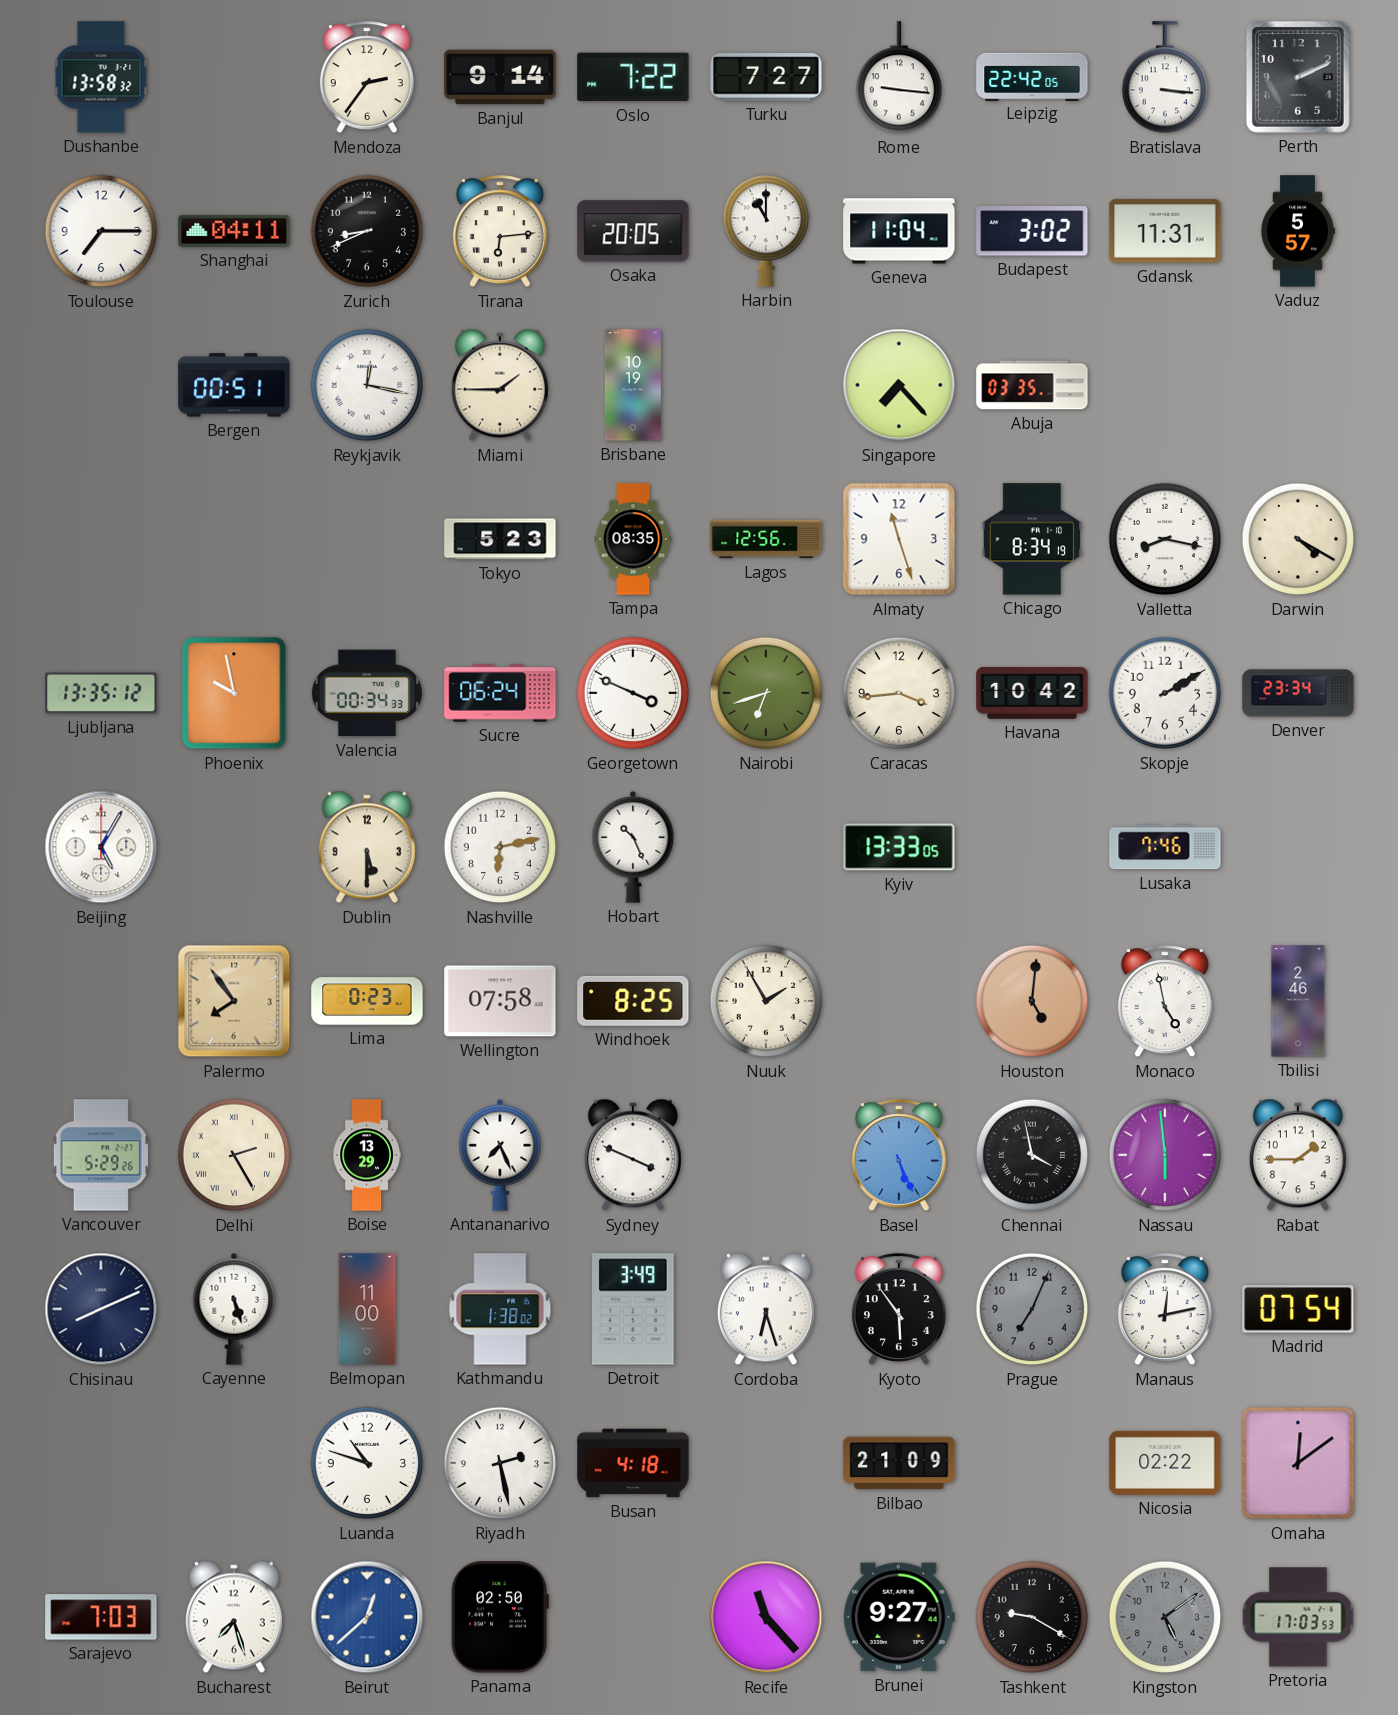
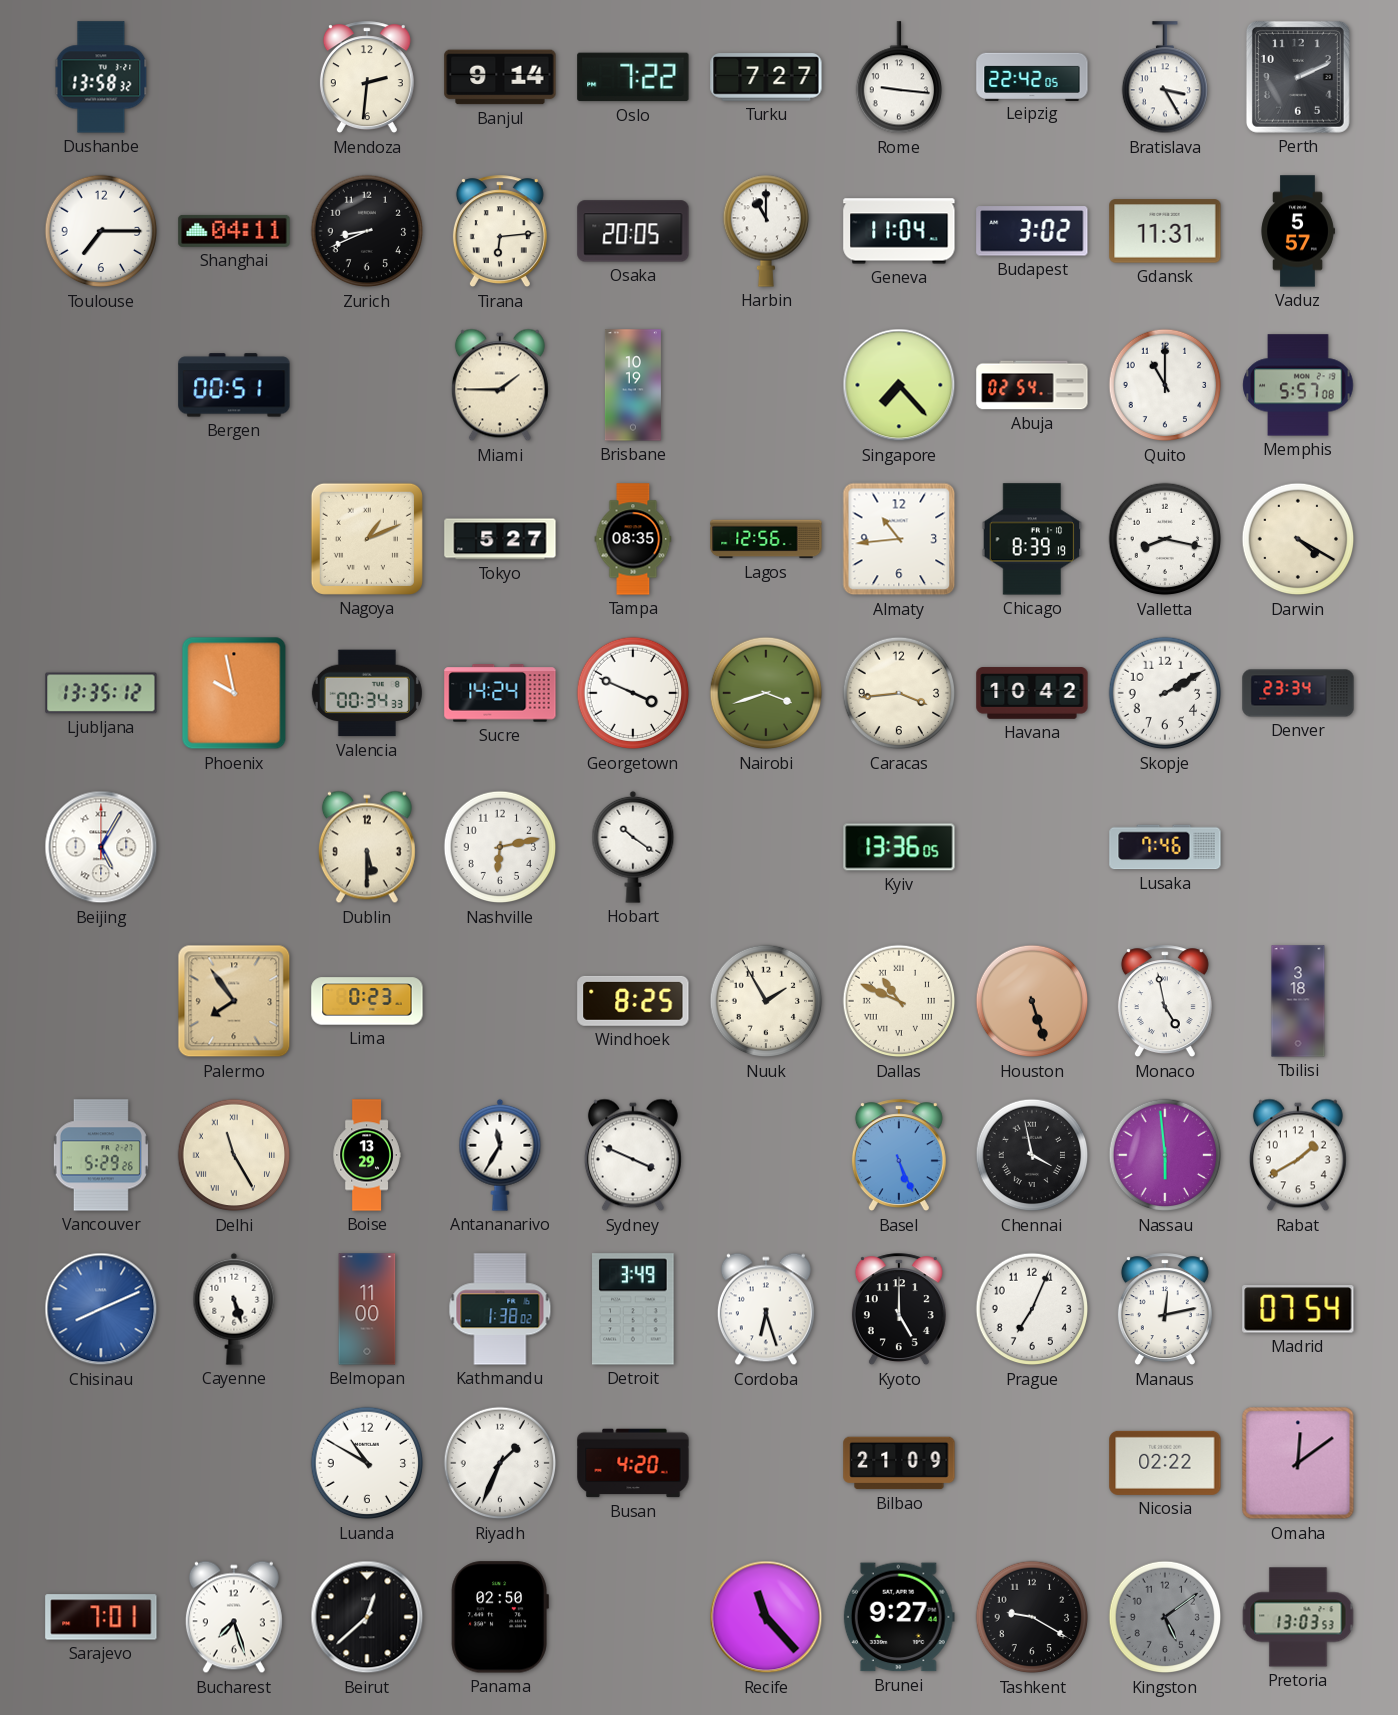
Mendoza: 2:36 -> 2:31 (367, 78)
Bratislava: 3:16 -> 3:25 (1164, 78)
Reykjavik: 12:17 -> none (367, 385)
Abuja: 03:35 -> 02:54 (1032, 385)
Quito: none -> 11:00 (1165, 385)
Memphis: none -> 5:57 (1298, 385)
Nagoya: none -> 1:11 (367, 539)
Tokyo: 5:23 -> 5:27 (500, 539)
Almaty: 11:27 -> 10:44 (899, 539)
Chicago: 8:34 -> 8:39 (1032, 539)
Sucre: 06:24 -> 14:24 (500, 693)
Nairobi: 6:42 -> 3:42 (766, 693)
Hobart: 10:26 -> 10:21 (633, 847)
Kyiv: 13:33 -> 13:36 (899, 847)
Wellington: 07:58 -> none (500, 1001)
Dallas: none -> 10:49 (899, 1001)
Houston: 5:01 -> 5:27 (1032, 1001)
Tbilisi: 2:46 -> 3:18 (1298, 1001)
Delhi: 2:25 -> 11:25 (234, 1155)
Antananarivo: 7:26 -> 11:35 (500, 1155)
Rabat: 1:45 -> 1:40 (1298, 1155)
Chisinau dial: navy -> blue (101, 1309)
Kyoto: 5:54 -> 5:00 (899, 1310)
Prague dial: grey -> white (1032, 1309)
Luanda: 10:48 -> 10:50 (367, 1463)
Riyadh: 2:28 -> 1:34 (500, 1463)
Busan: 4:18 -> 4:20 (633, 1463)
Sarajevo: 7:03 -> 7:01 (101, 1617)
Beirut dial: blue -> black (367, 1617)
Pretoria: 17:03 -> 13:03 (1298, 1617)
